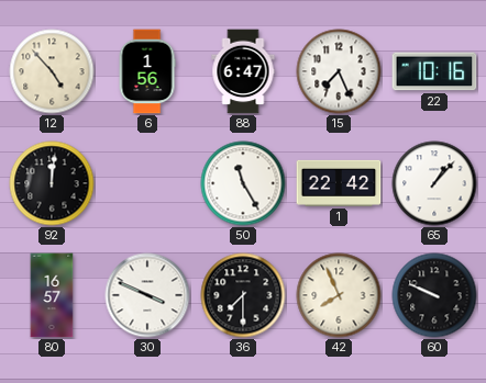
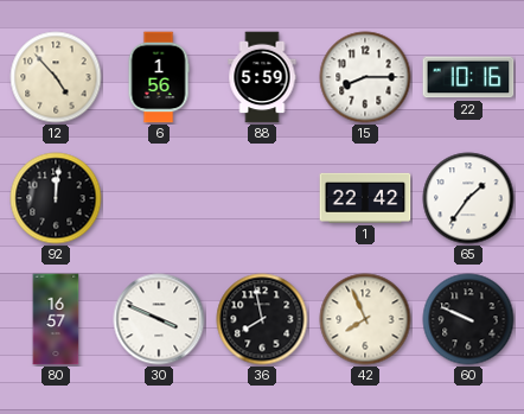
88: 6:47 -> 5:59 (262, 77)
15: 7:26 -> 8:15 (365, 77)
50: 11:25 -> none (243, 183)
65: 1:07 -> 1:36 (468, 198)
36: 7:30 -> 7:58 (262, 319)
